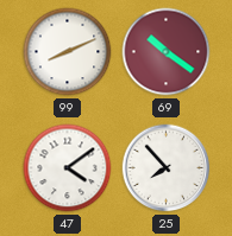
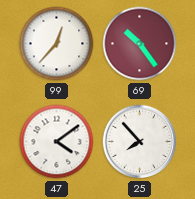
99: 8:11 -> 12:37 (57, 44)
69: 10:21 -> 10:24 (140, 44)
